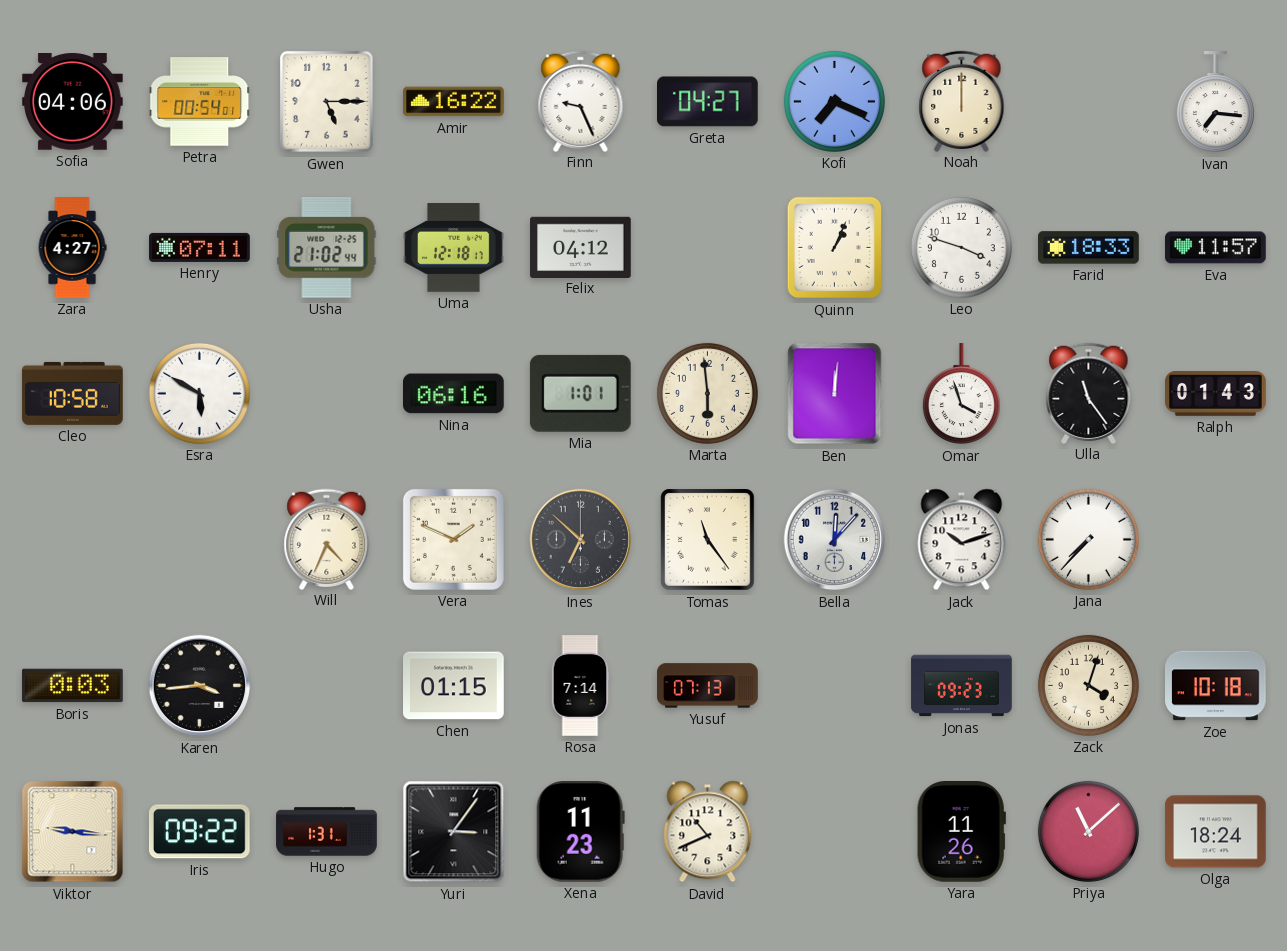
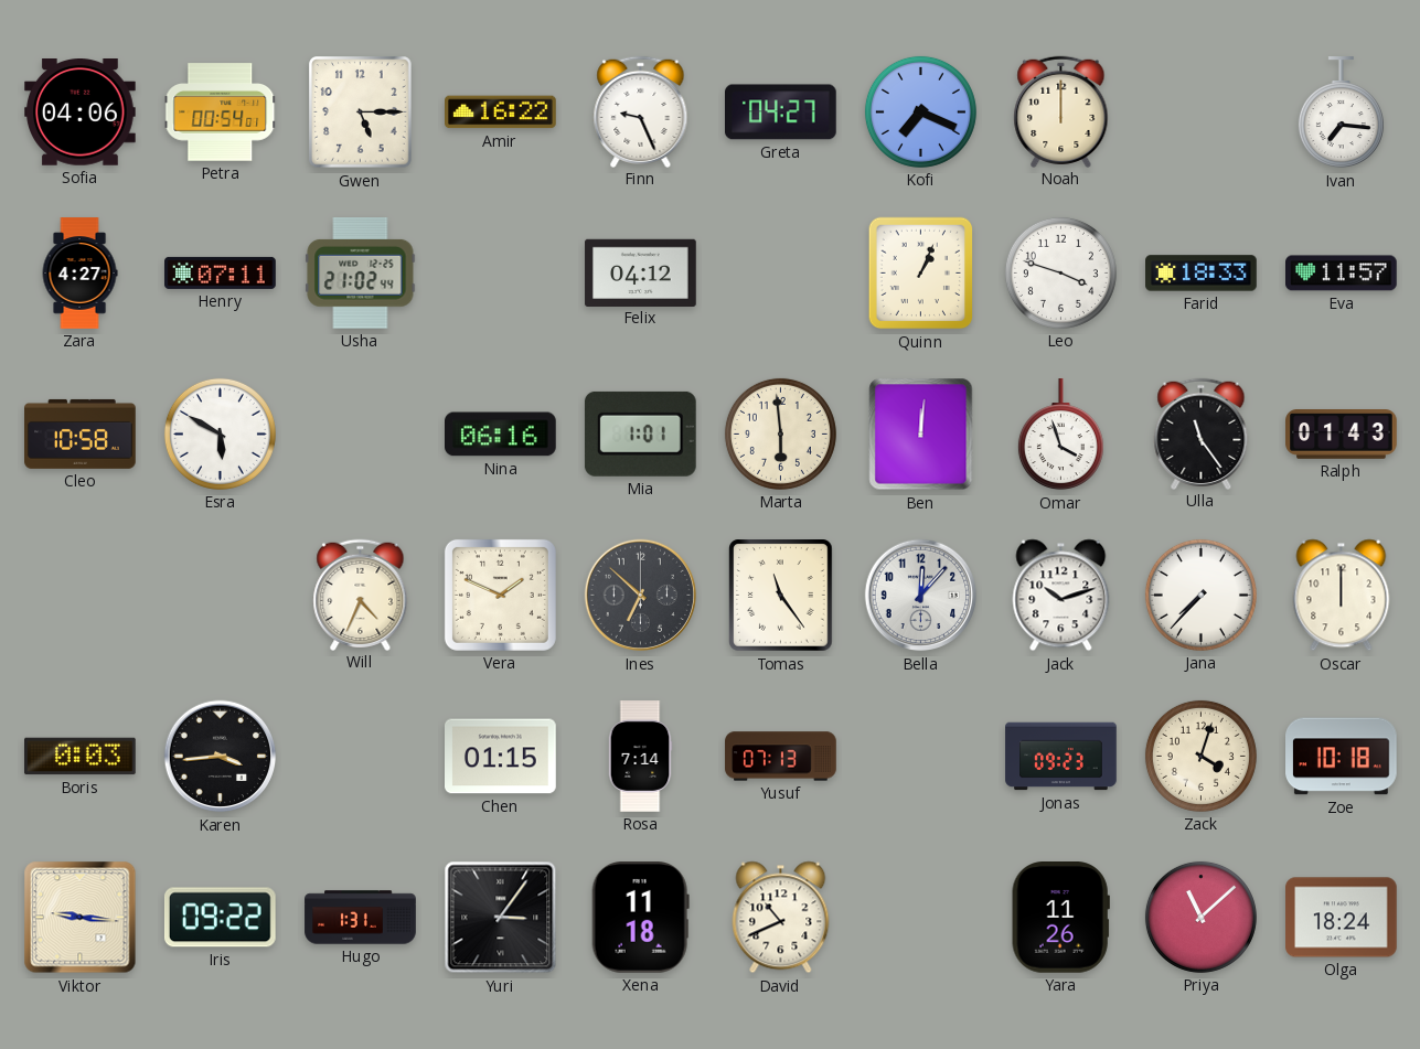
Uma: 12:18 -> none (454, 248)
Oscar: none -> 12:00 (1342, 596)
Xena: 11:23 -> 11:18 (640, 918)
